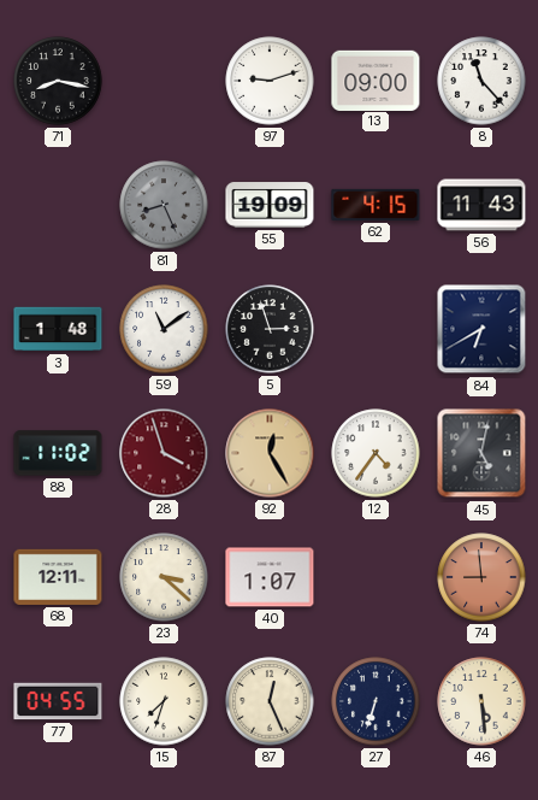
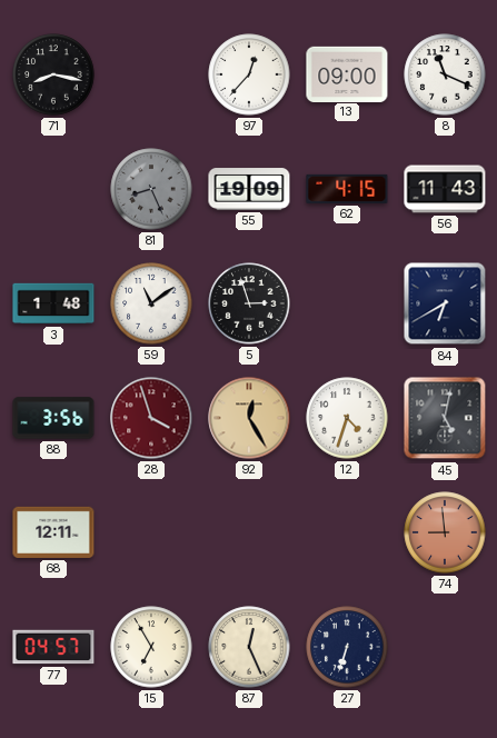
97: 9:12 -> 12:37 (249, 74)
8: 11:23 -> 11:19 (445, 74)
88: 11:02 -> 3:56 (53, 418)
12: 4:36 -> 4:33 (347, 418)
23: 3:22 -> none (164, 577)
40: 1:07 -> none (270, 577)
77: 04:55 -> 04:57 (53, 647)
15: 7:33 -> 6:55 (151, 647)
46: 5:29 -> none (481, 701)
